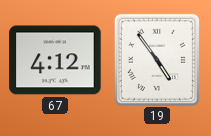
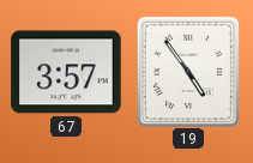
67: 4:12 -> 3:57 (66, 72)
